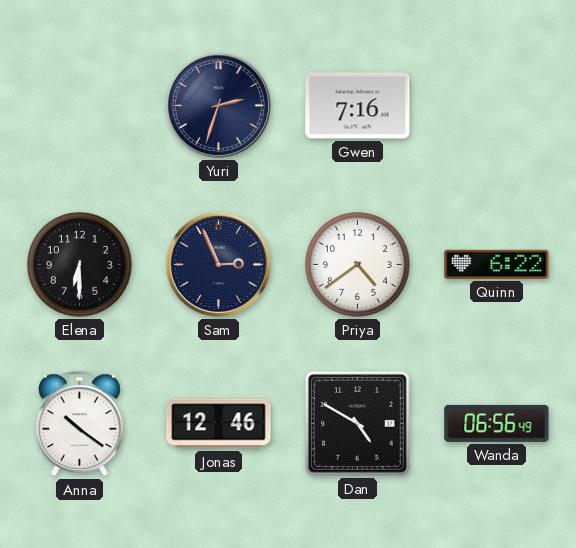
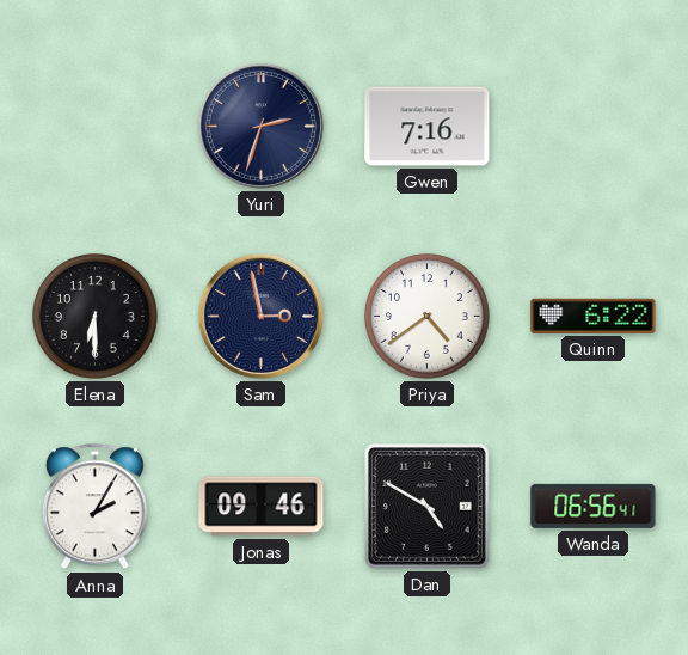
Sam: 2:56 -> 2:58 (260, 316)
Anna: 10:21 -> 2:05 (94, 507)
Jonas: 12:46 -> 09:46 (262, 507)
Wanda: 06:56:49 -> 06:56:41 (594, 506)
